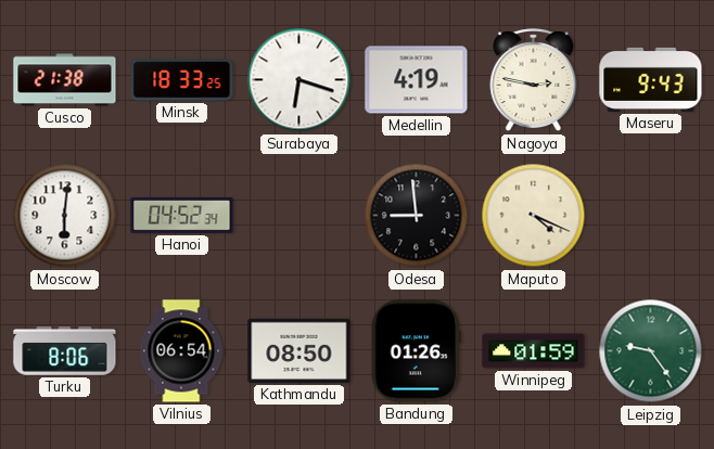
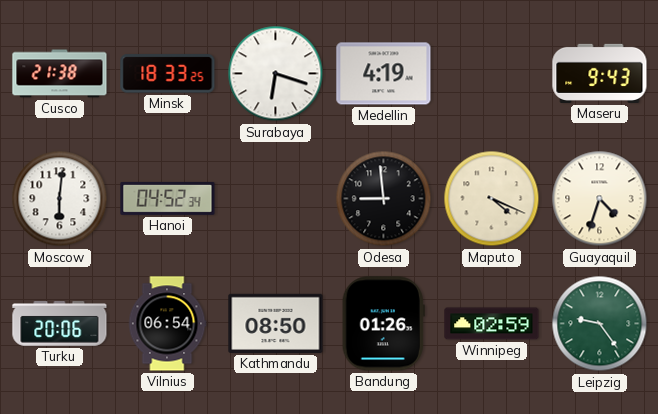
Nagoya: 2:47 -> none (534, 80)
Guayaquil: none -> 4:33 (600, 199)
Turku: 8:06 -> 20:06 (60, 324)
Winnipeg: 01:59 -> 02:59 (492, 324)
